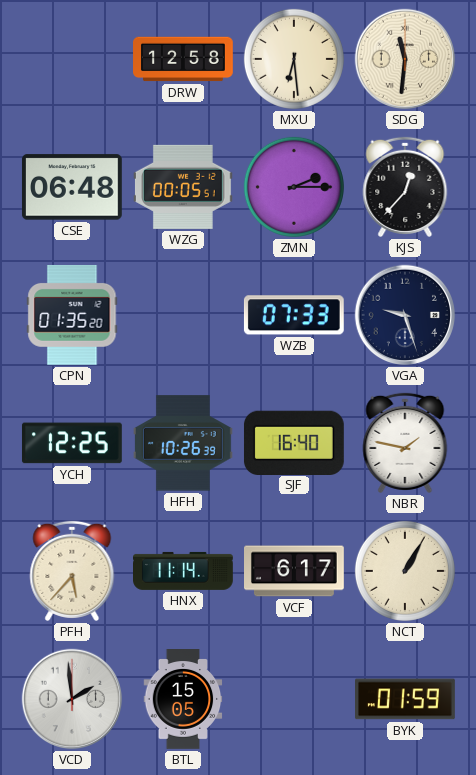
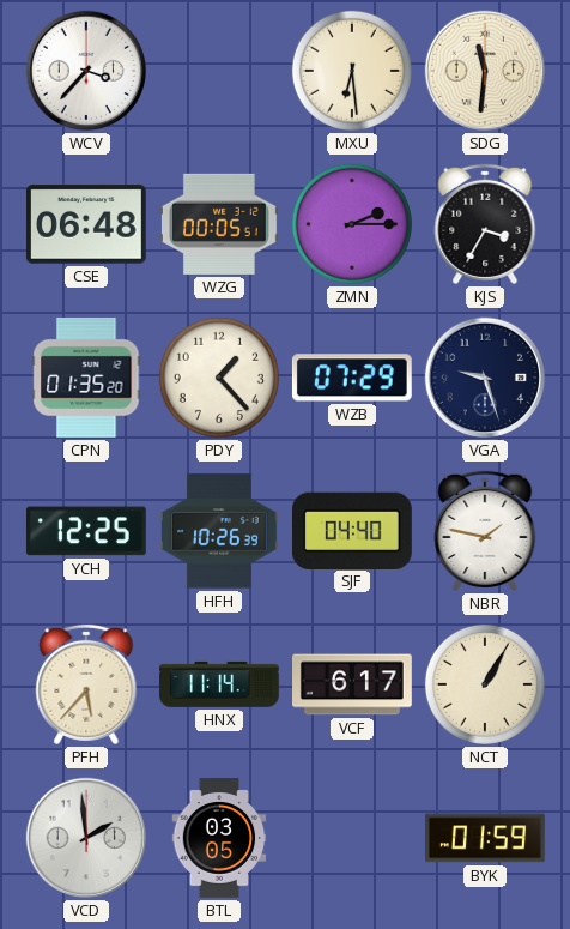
WCV: none -> 3:37 (86, 71)
DRW: 12:58 -> none (184, 59)
KJS: 12:37 -> 3:35 (485, 224)
PDY: none -> 1:23 (219, 378)
WZB: 07:33 -> 07:29 (352, 378)
SJF: 16:40 -> 04:40 (352, 530)
BTL: 15:05 -> 03:05 (219, 839)
